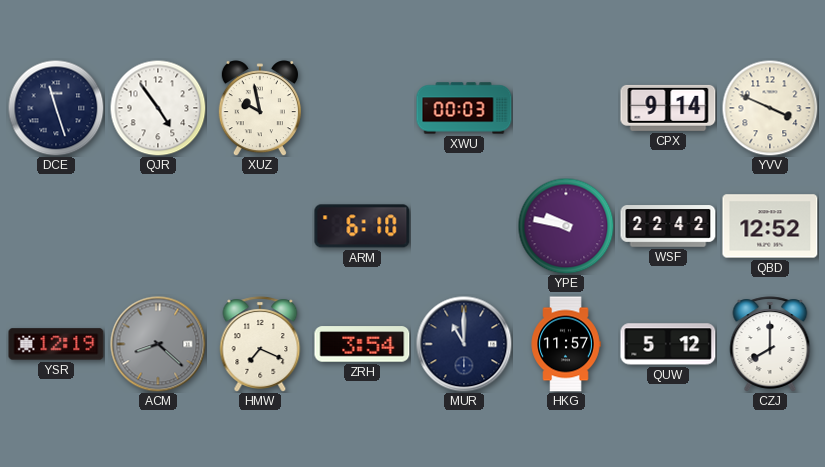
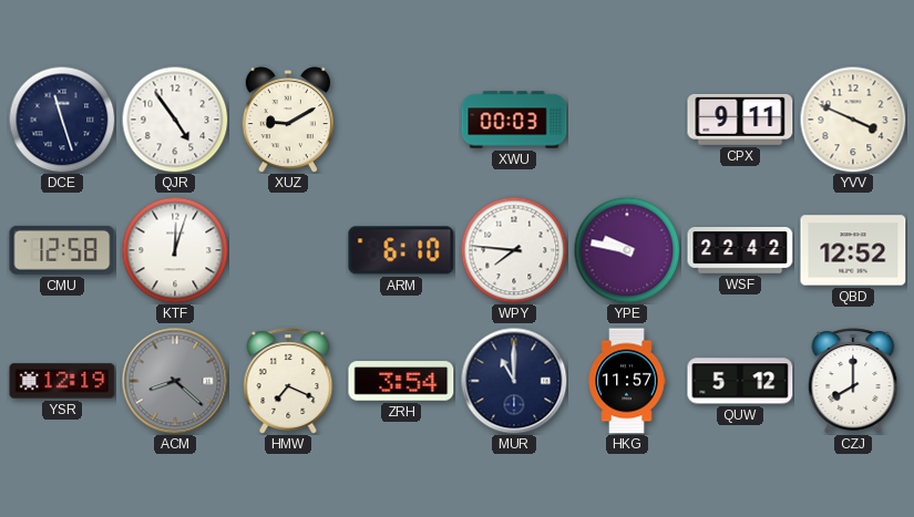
XUZ: 9:58 -> 9:10 (288, 120)
CPX: 9:14 -> 9:11 (740, 120)
CMU: none -> 12:58 (62, 250)
KTF: none -> 12:03 (175, 250)
WPY: none -> 7:46 (514, 250)
